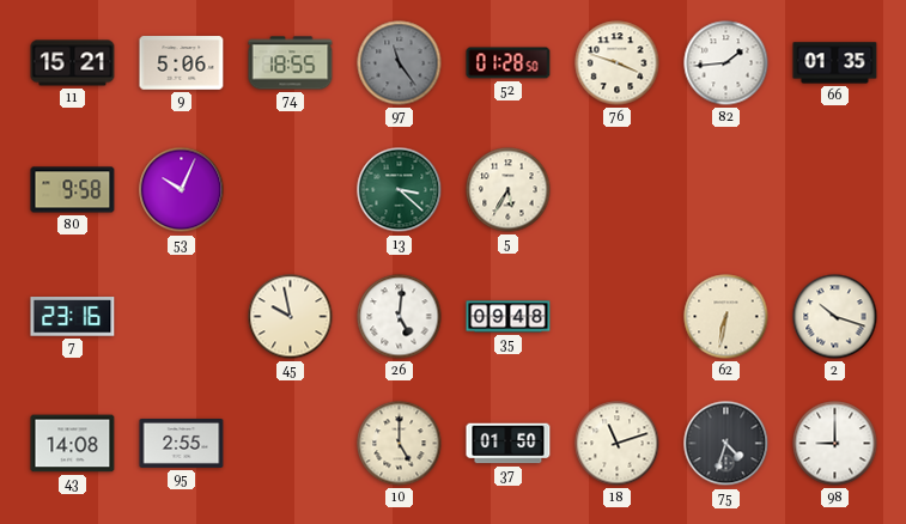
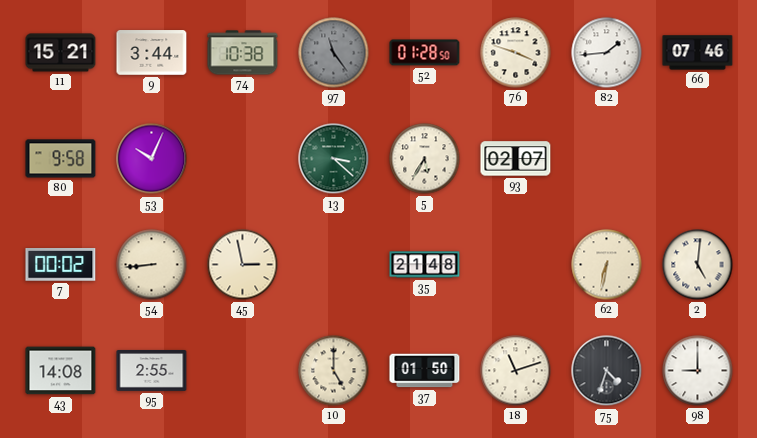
9: 5:06 -> 3:44 (152, 53)
74: 18:55 -> 10:38 (243, 53)
66: 01:35 -> 07:46 (698, 53)
93: none -> 02:07 (516, 159)
7: 23:16 -> 00:02 (61, 265)
54: none -> 8:44 (152, 265)
45: 9:58 -> 2:58 (243, 265)
26: 5:01 -> none (400, 317)
35: 09:48 -> 21:48 (425, 265)
2: 10:18 -> 5:01 (698, 265)
